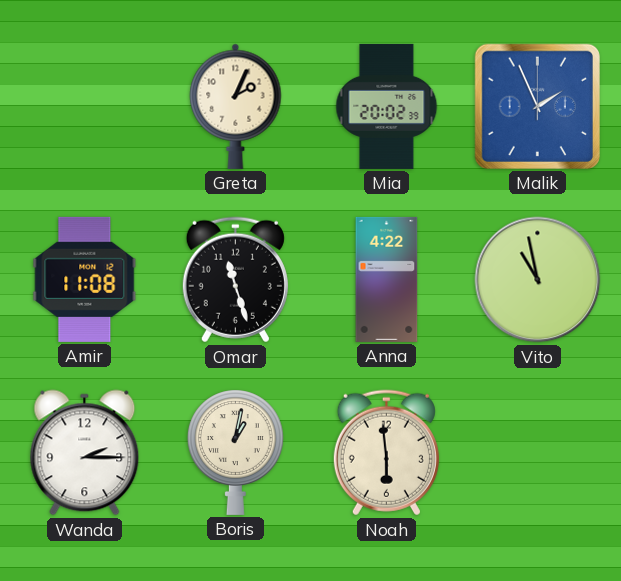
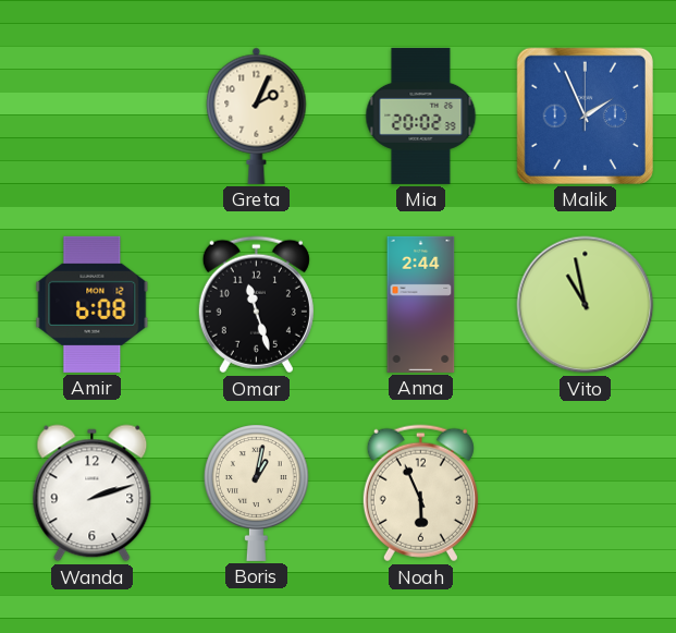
Amir: 11:08 -> 6:08 (93, 304)
Anna: 4:22 -> 2:44 (421, 304)
Wanda: 2:15 -> 2:12 (93, 494)
Noah: 5:59 -> 5:56 (420, 494)
